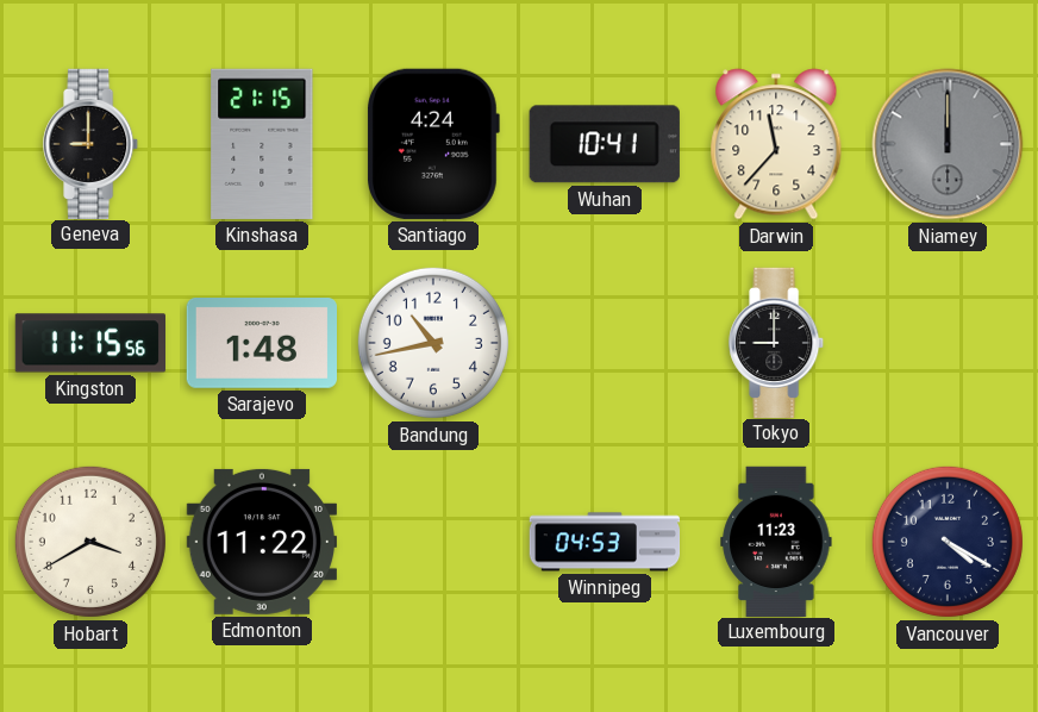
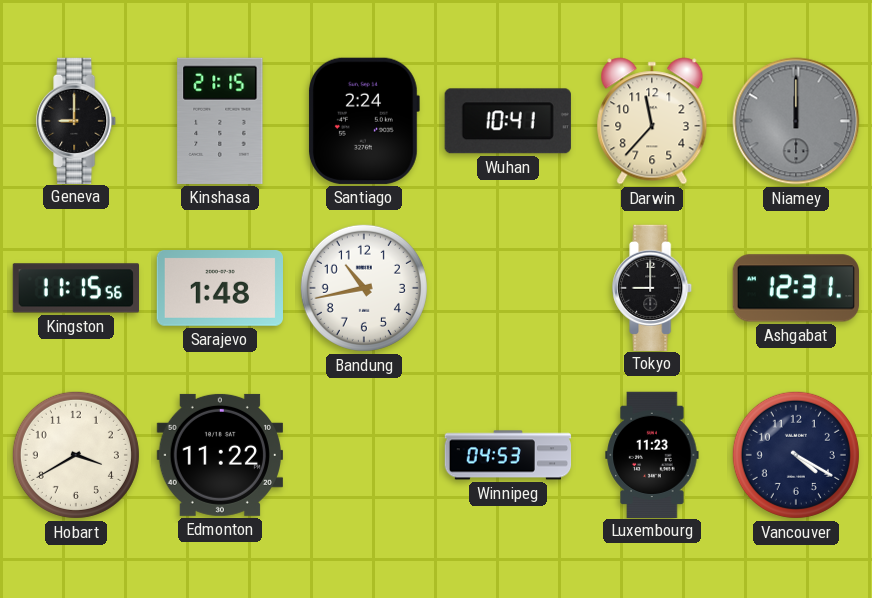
Santiago: 4:24 -> 2:24 (364, 121)
Ashgabat: none -> 12:31 (795, 288)
